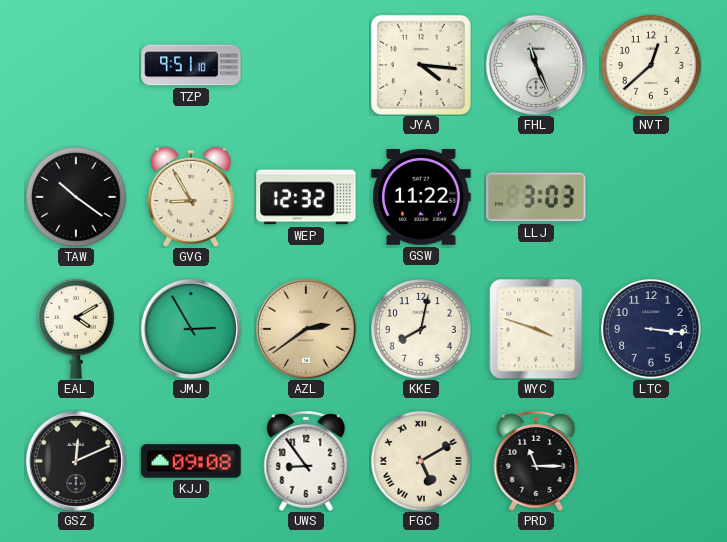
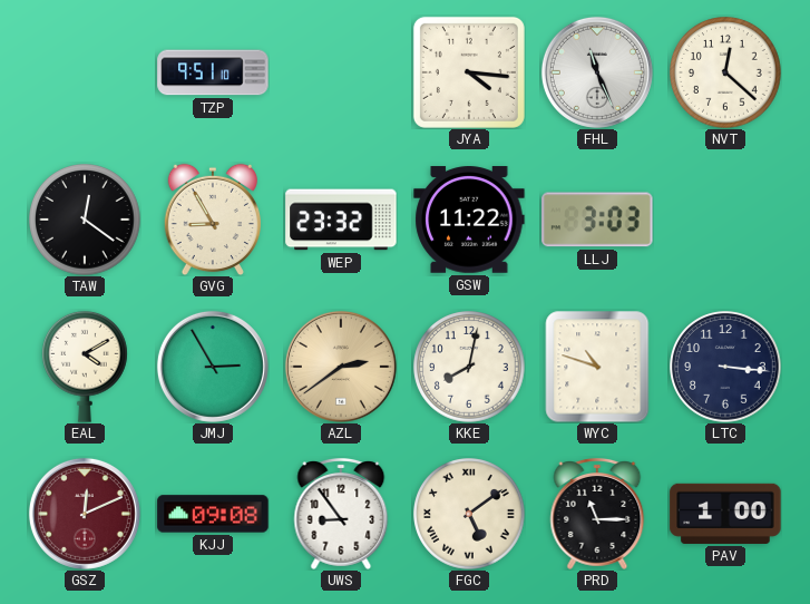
NVT: 12:38 -> 12:22 (725, 72)
TAW: 10:21 -> 12:21 (85, 220)
WEP: 12:32 -> 23:32 (341, 220)
WYC: 3:48 -> 10:48 (597, 367)
GSZ dial: black -> burgundy (85, 514)
FGC: 5:10 -> 5:09 (469, 514)
PAV: none -> 1:00 (725, 514)
